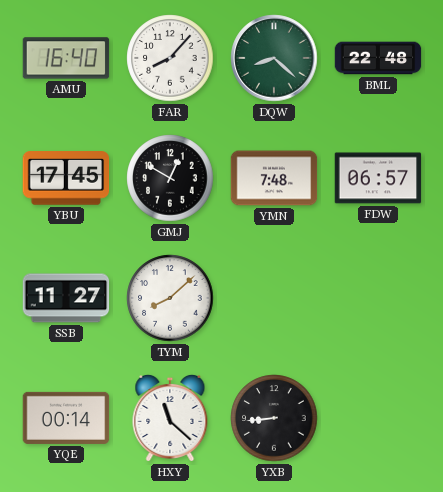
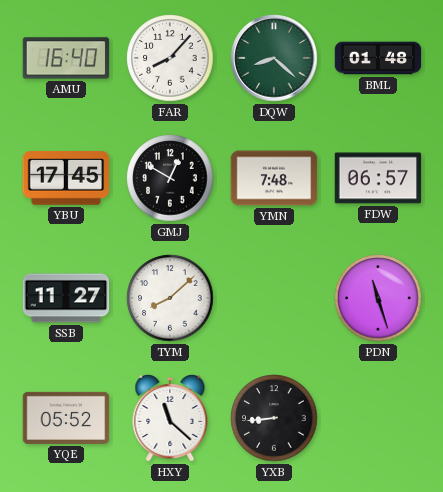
BML: 22:48 -> 01:48 (378, 58)
PDN: none -> 11:27 (378, 298)
YQE: 00:14 -> 05:52 (66, 418)
